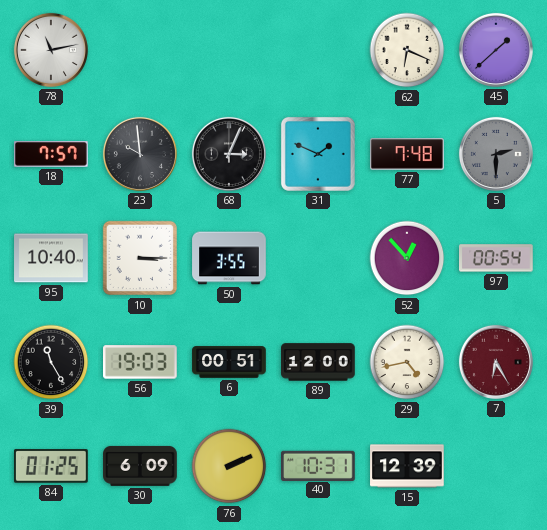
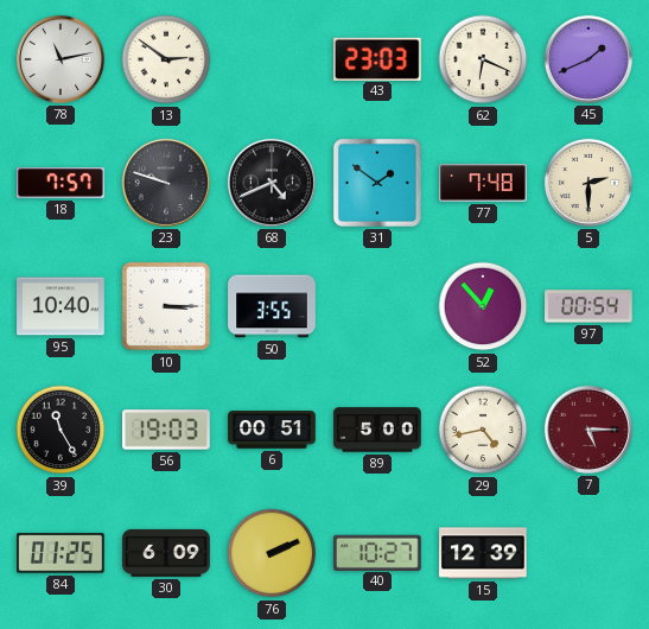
13: none -> 2:51 (166, 59)
43: none -> 23:03 (378, 58)
45: 1:38 -> 1:41 (588, 59)
23: 9:59 -> 9:48 (166, 183)
68: 3:04 -> 4:41 (272, 183)
31: 1:49 -> 1:51 (377, 183)
5 dial: grey -> cream (588, 183)
89: 12:00 -> 5:00 (377, 430)
7: 6:25 -> 5:15 (588, 430)
40: 10:31 -> 10:27 (378, 552)
